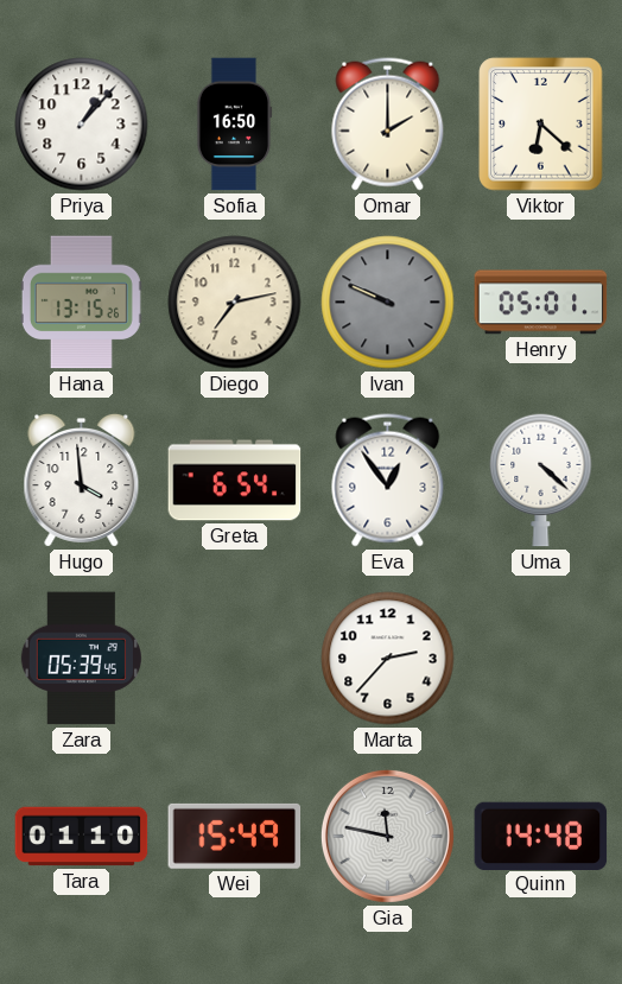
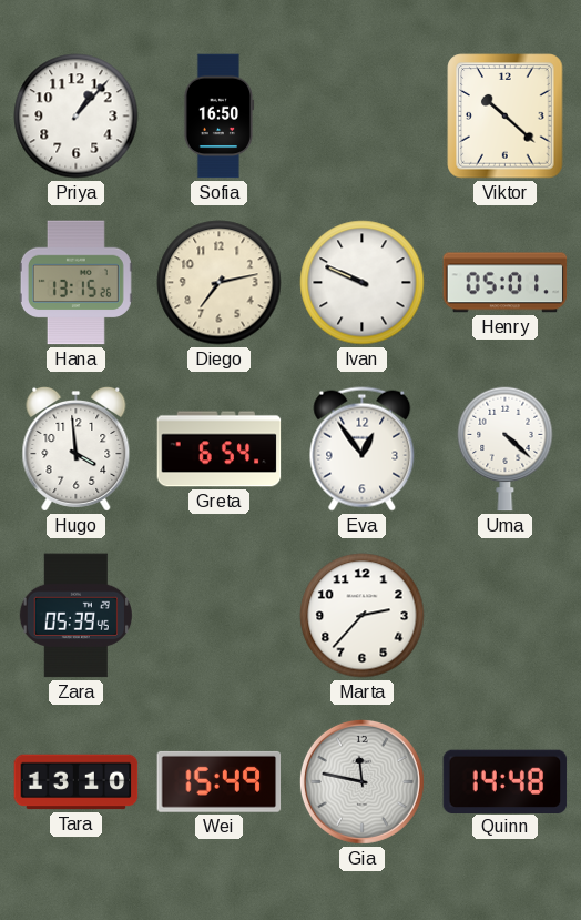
Omar: 2:00 -> none (388, 125)
Viktor: 6:22 -> 10:22 (506, 117)
Ivan dial: grey -> white (363, 283)
Tara: 01:10 -> 13:10 (77, 782)
